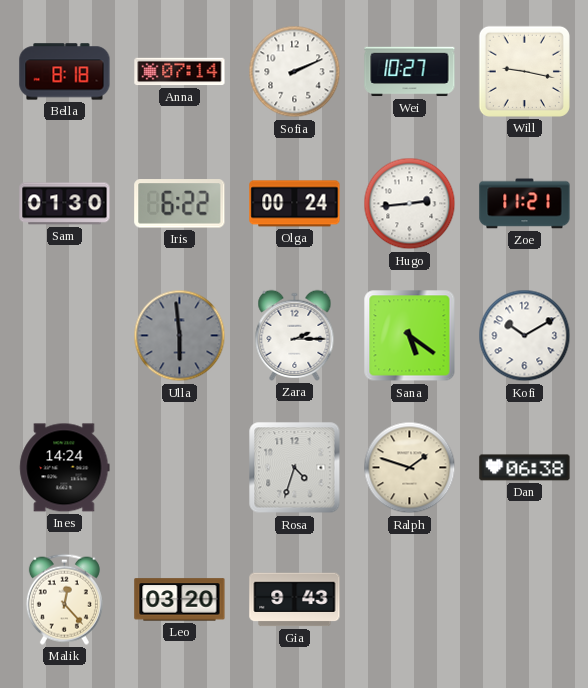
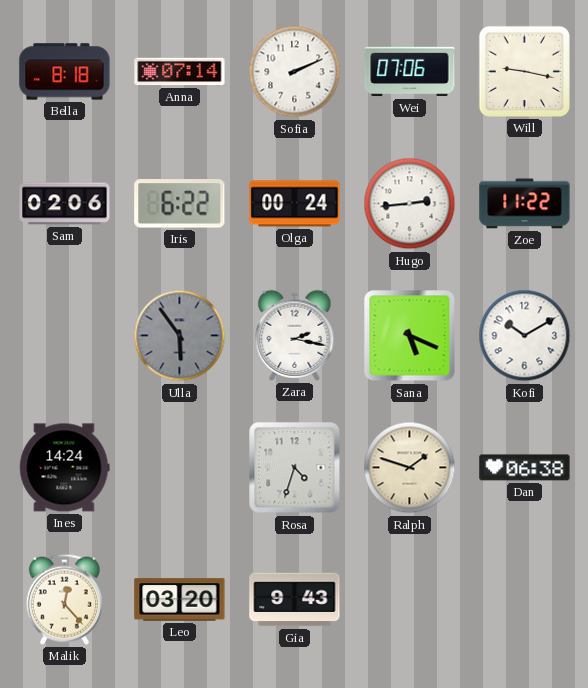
Wei: 10:27 -> 07:06 (410, 72)
Sam: 01:30 -> 02:06 (65, 204)
Zoe: 11:21 -> 11:22 (525, 204)
Ulla: 5:59 -> 5:54 (180, 336)
Zara: 2:15 -> 2:17 (295, 335)
Sana: 5:21 -> 5:19 (410, 336)
